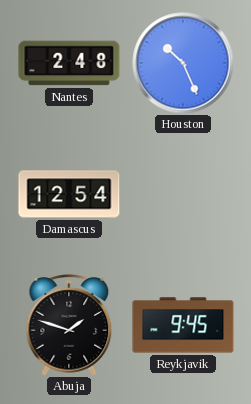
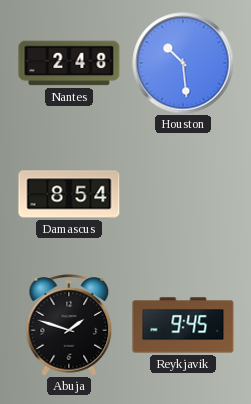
Houston: 10:26 -> 10:29 (183, 63)
Damascus: 12:54 -> 8:54 (69, 194)
